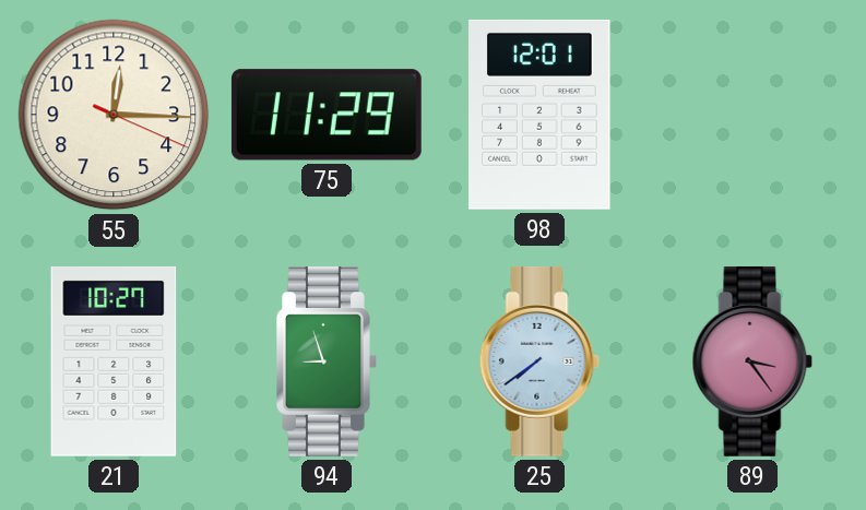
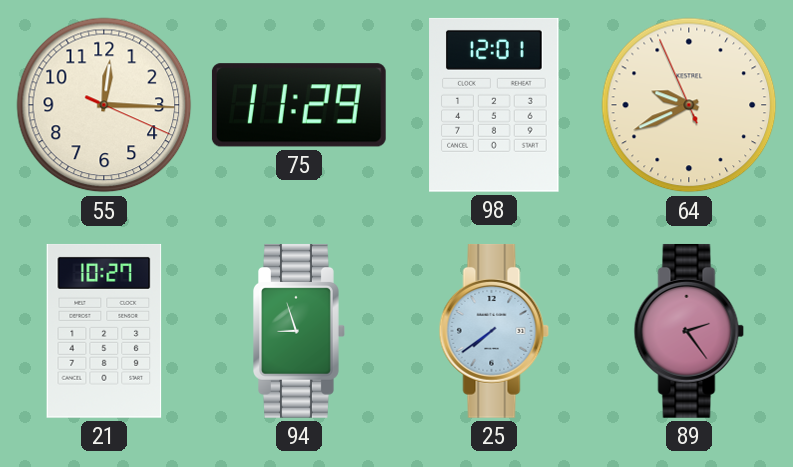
64: none -> 9:40 (689, 105)
89: 3:24 -> 2:24 (689, 331)
